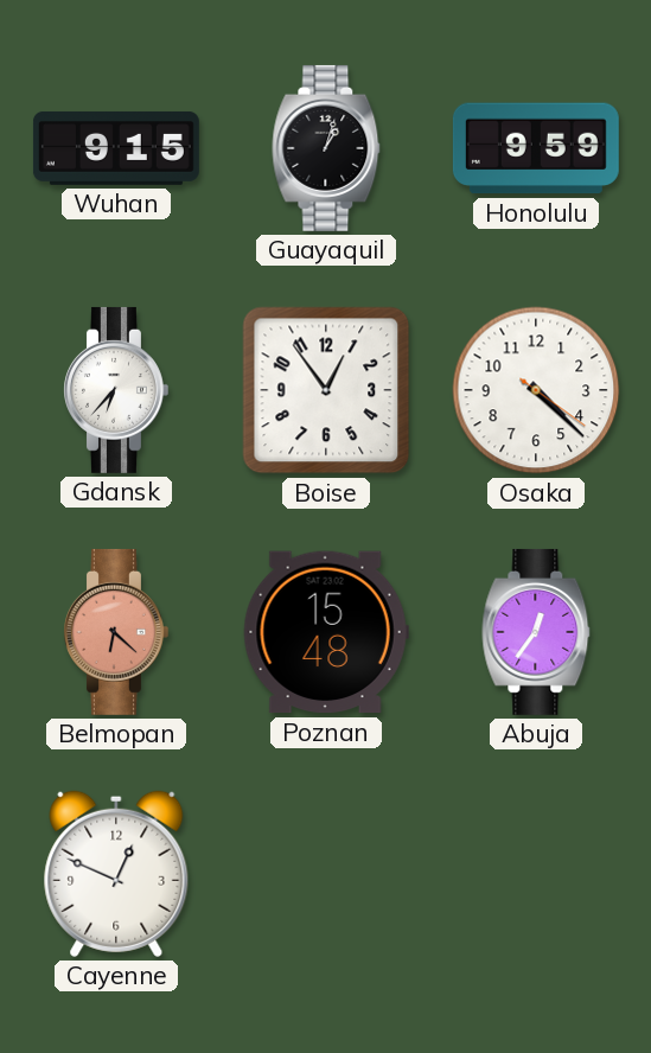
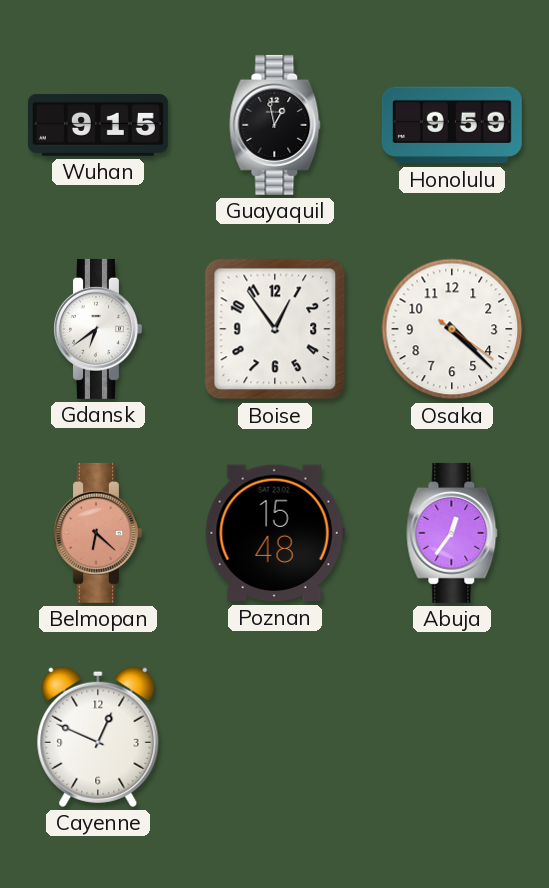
Guayaquil: 1:03 -> 12:58 (275, 125)
Gdansk: 6:37 -> 6:39 (98, 329)
